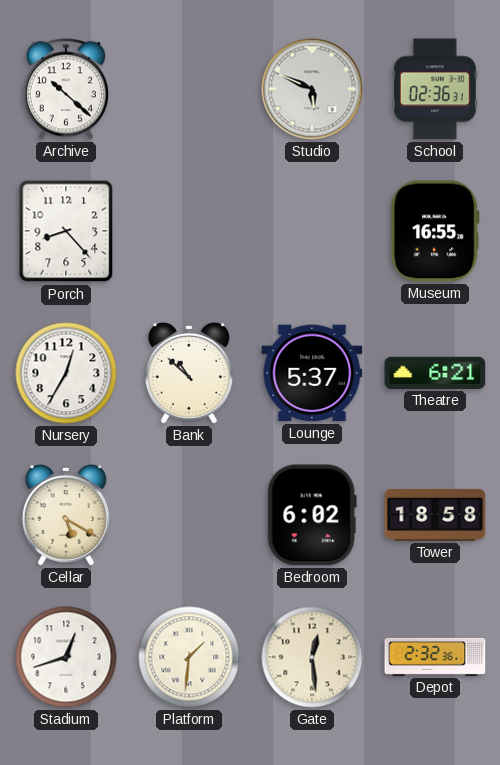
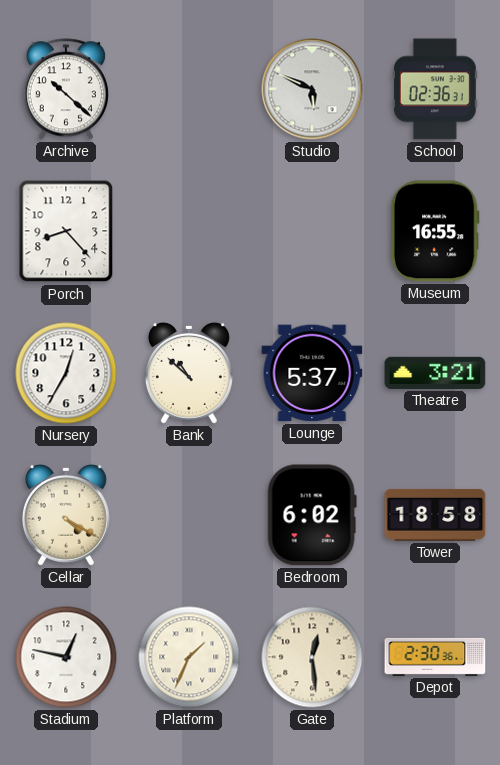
Theatre: 6:21 -> 3:21 (435, 373)
Cellar: 5:20 -> 4:20 (66, 515)
Stadium: 12:42 -> 12:47 (66, 657)
Platform: 1:31 -> 1:34 (189, 657)
Depot: 2:32 -> 2:30 (435, 657)
